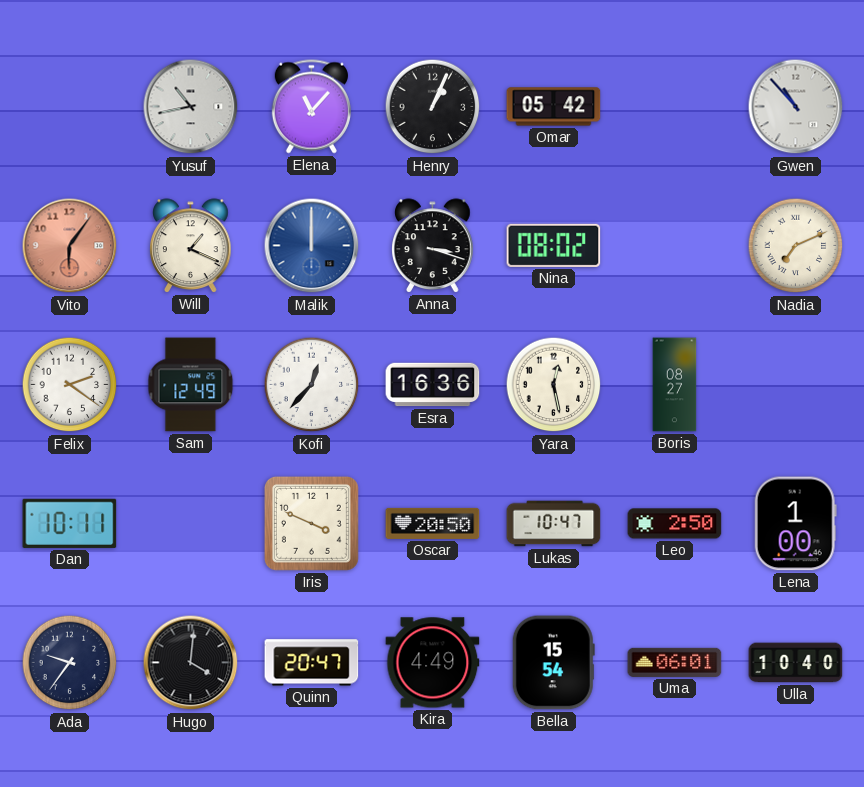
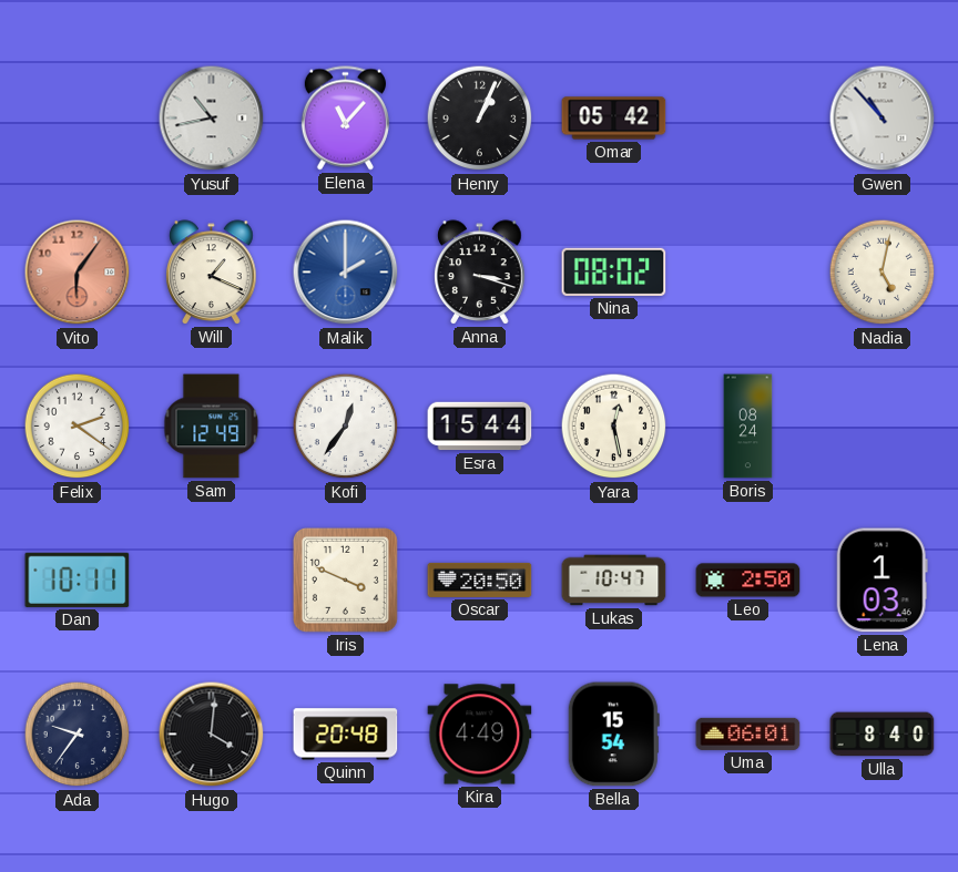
Malik: 12:00 -> 2:00 (346, 273)
Nadia: 7:11 -> 5:02 (883, 273)
Kofi: 12:37 -> 12:36 (346, 427)
Esra: 16:36 -> 15:44 (480, 427)
Boris: 08:27 -> 08:24 (748, 427)
Lena: 1:00 -> 1:03 (881, 581)
Quinn: 20:47 -> 20:48 (346, 735)
Ulla: 10:40 -> 8:40 (883, 735)
